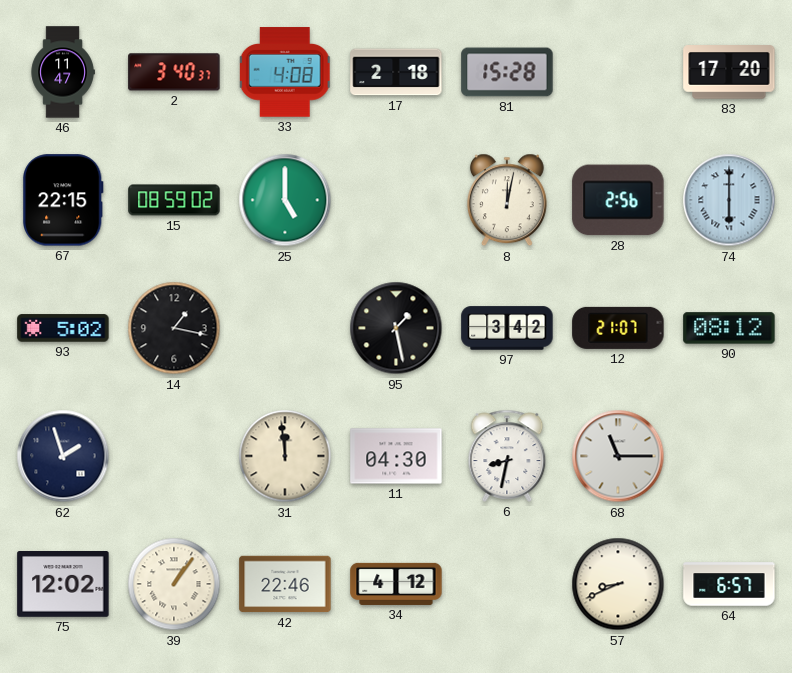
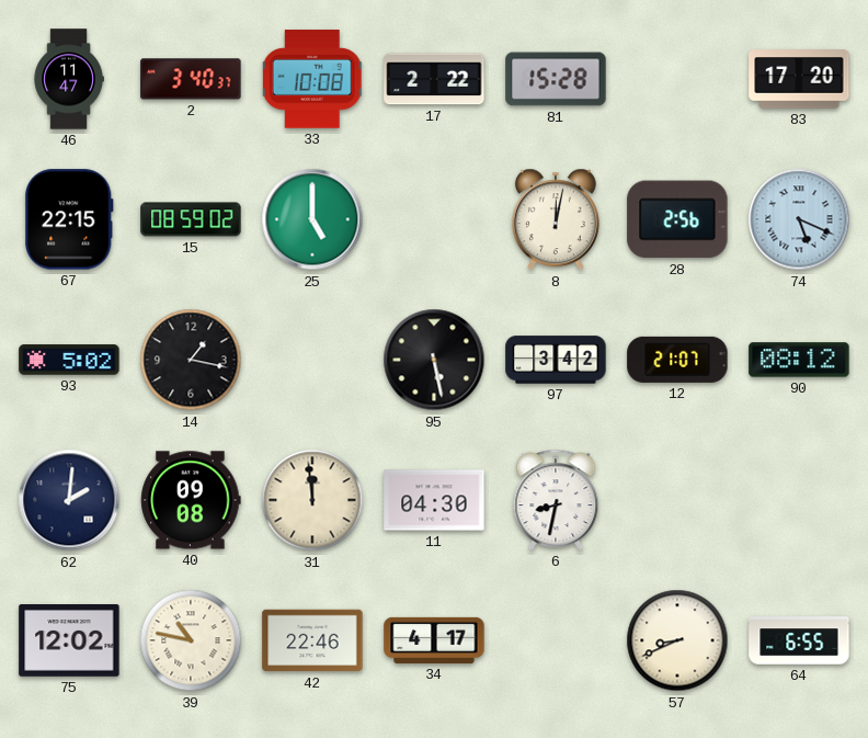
33: 4:08 -> 10:08 (312, 79)
17: 2:18 -> 2:22 (434, 79)
74: 6:00 -> 5:19 (799, 219)
95: 1:28 -> 5:28 (434, 360)
62: 1:57 -> 2:01 (69, 500)
40: none -> 09:08 (191, 500)
68: 11:15 -> none (618, 456)
39: 1:06 -> 10:47 (191, 640)
34: 4:12 -> 4:17 (434, 640)
64: 6:57 -> 6:55 (799, 640)
